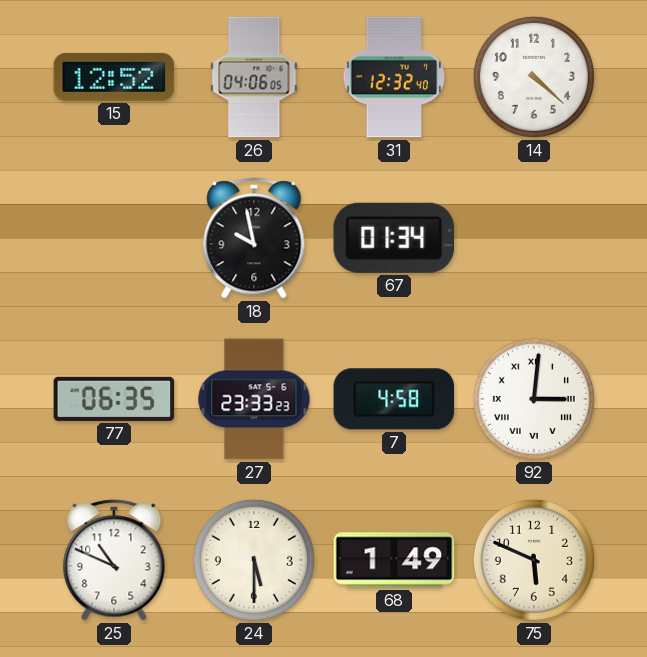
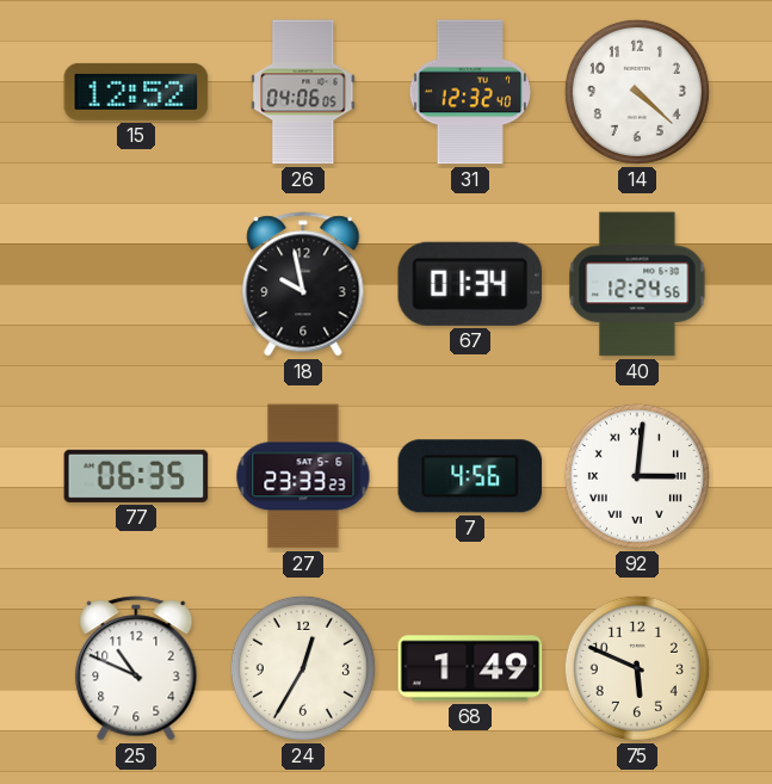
40: none -> 12:24 (637, 284)
7: 4:58 -> 4:56 (470, 476)
24: 5:30 -> 12:35 (303, 668)
